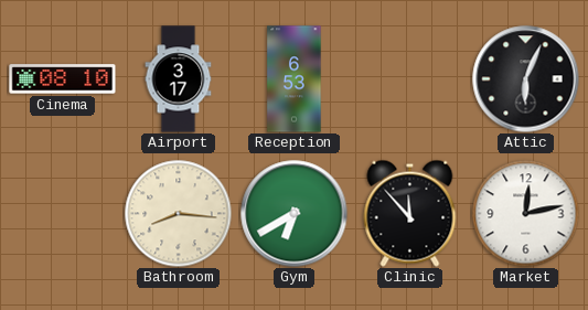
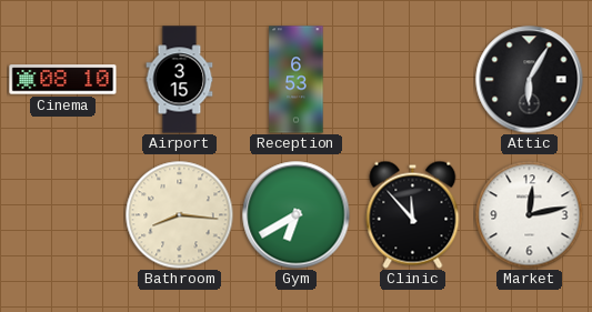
Airport: 3:17 -> 3:15 (180, 80)
Attic: 6:04 -> 6:05 (530, 80)
